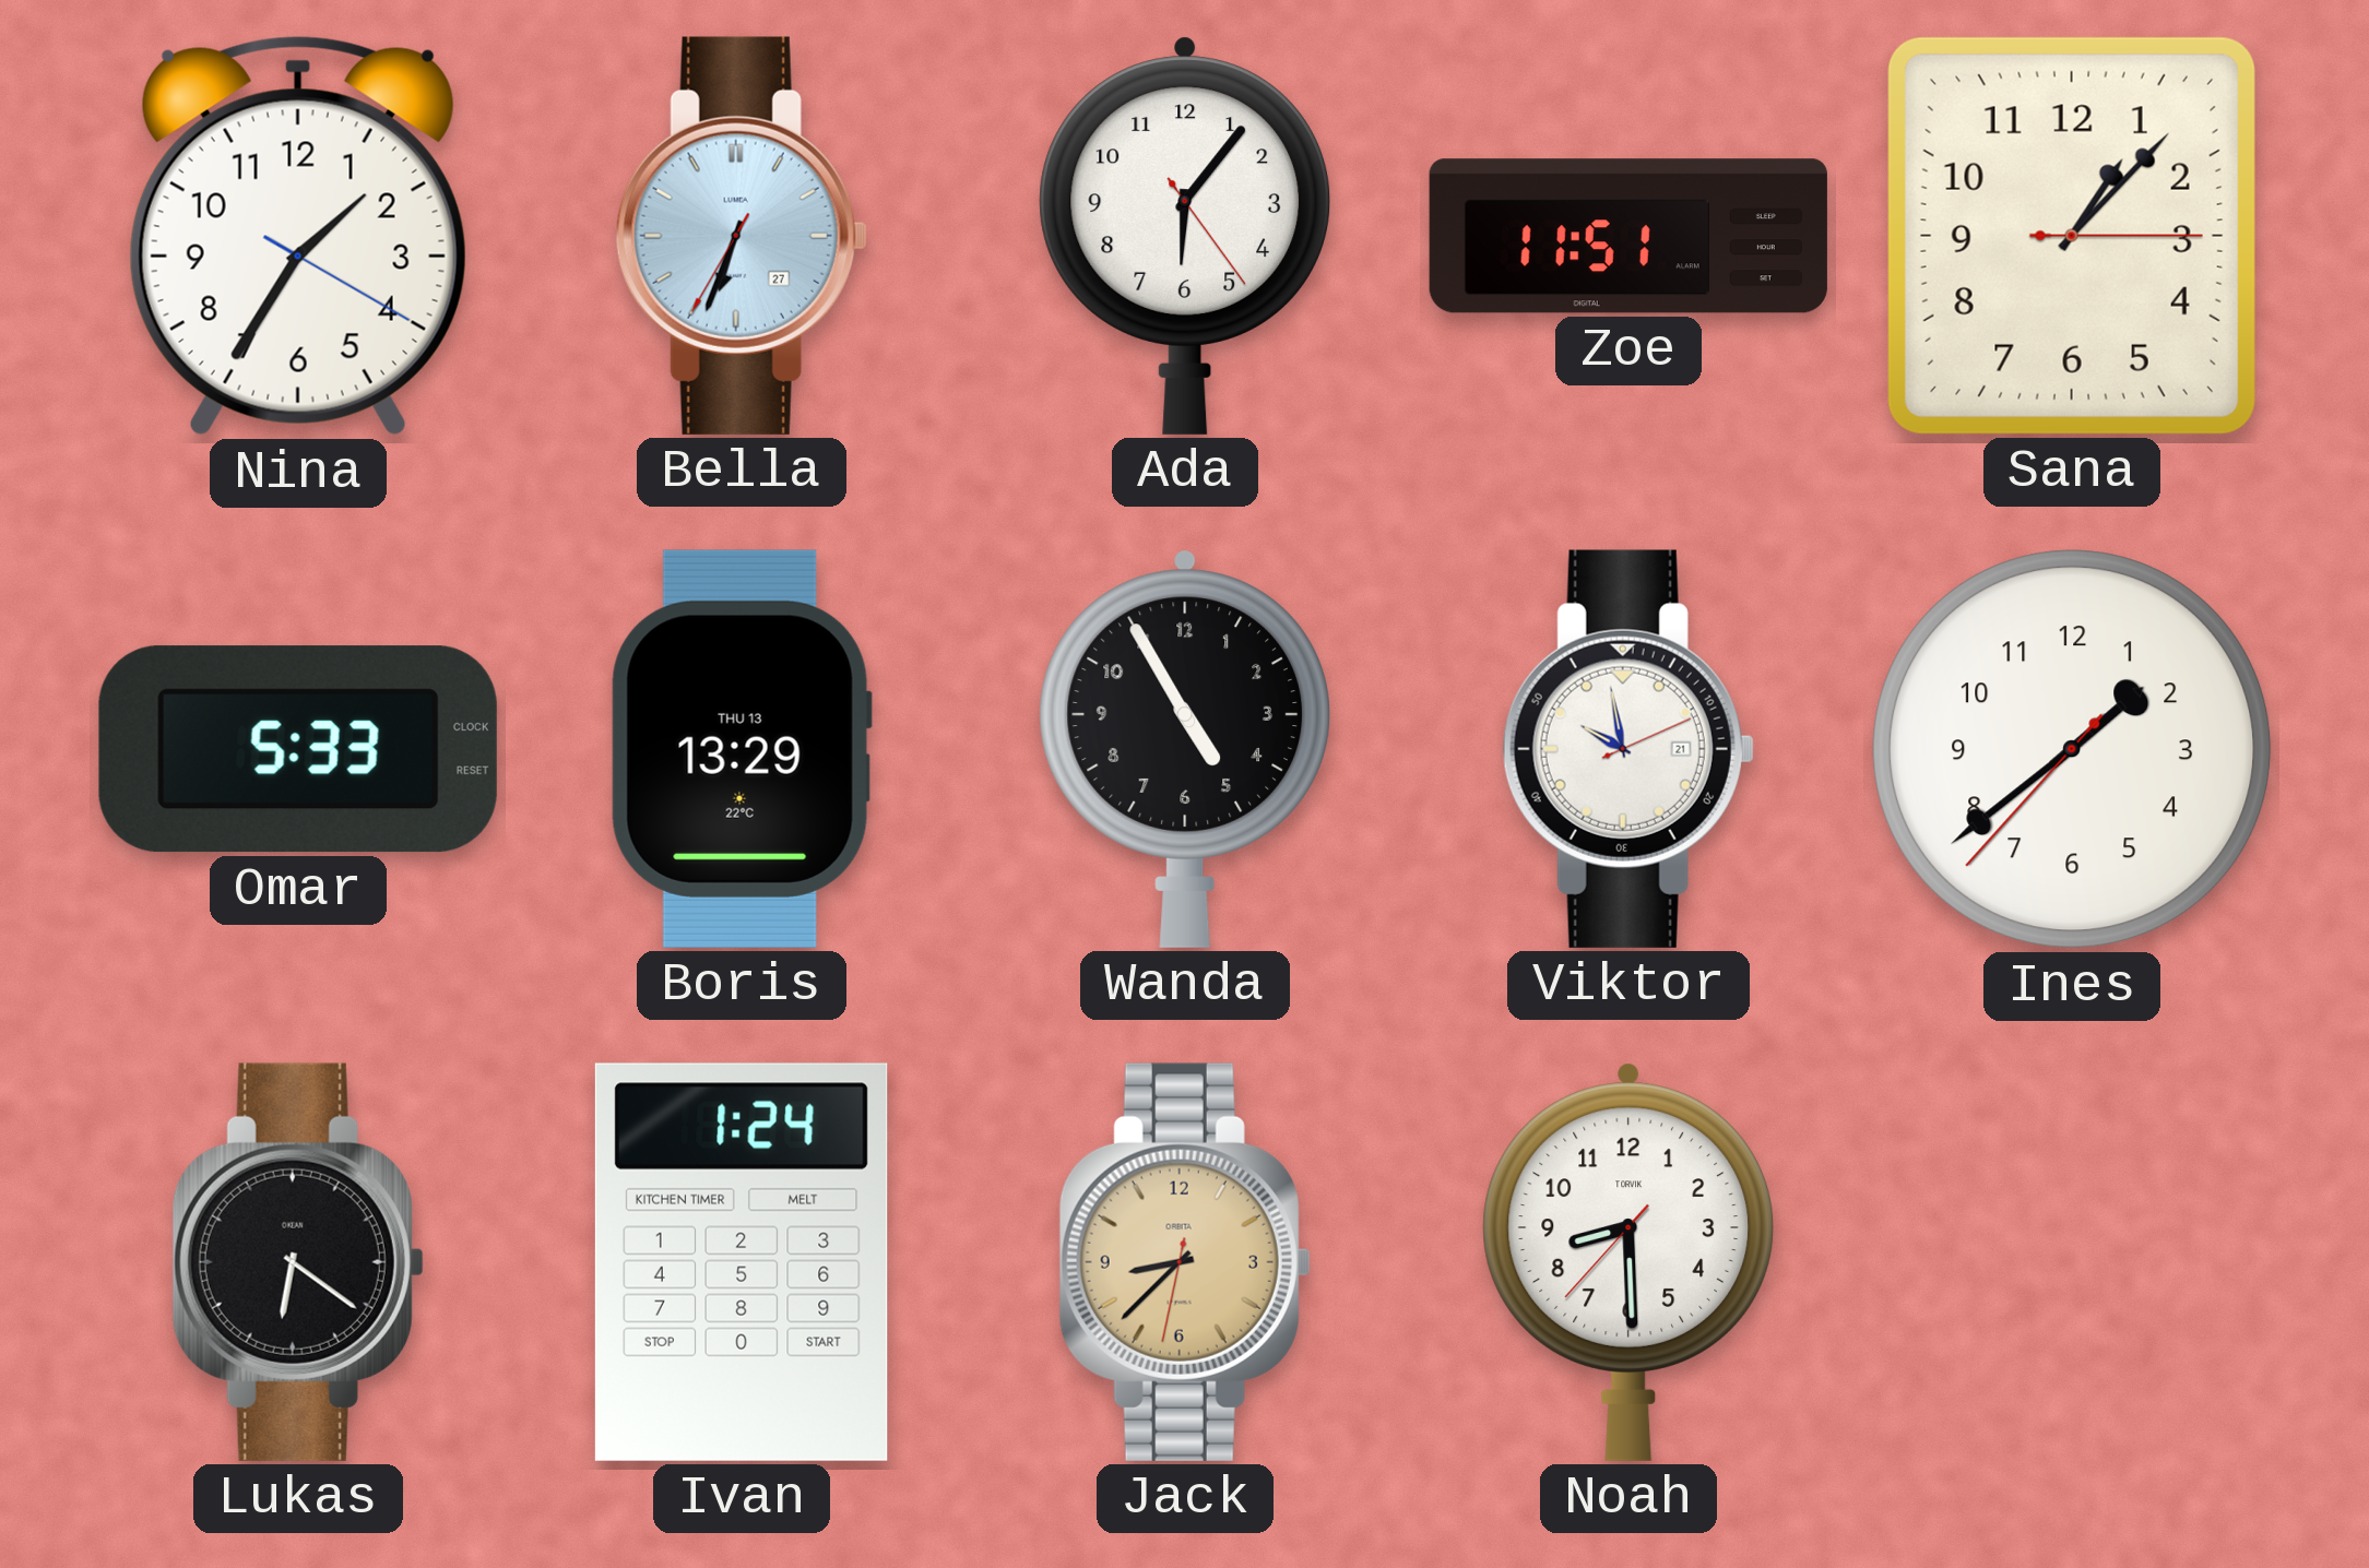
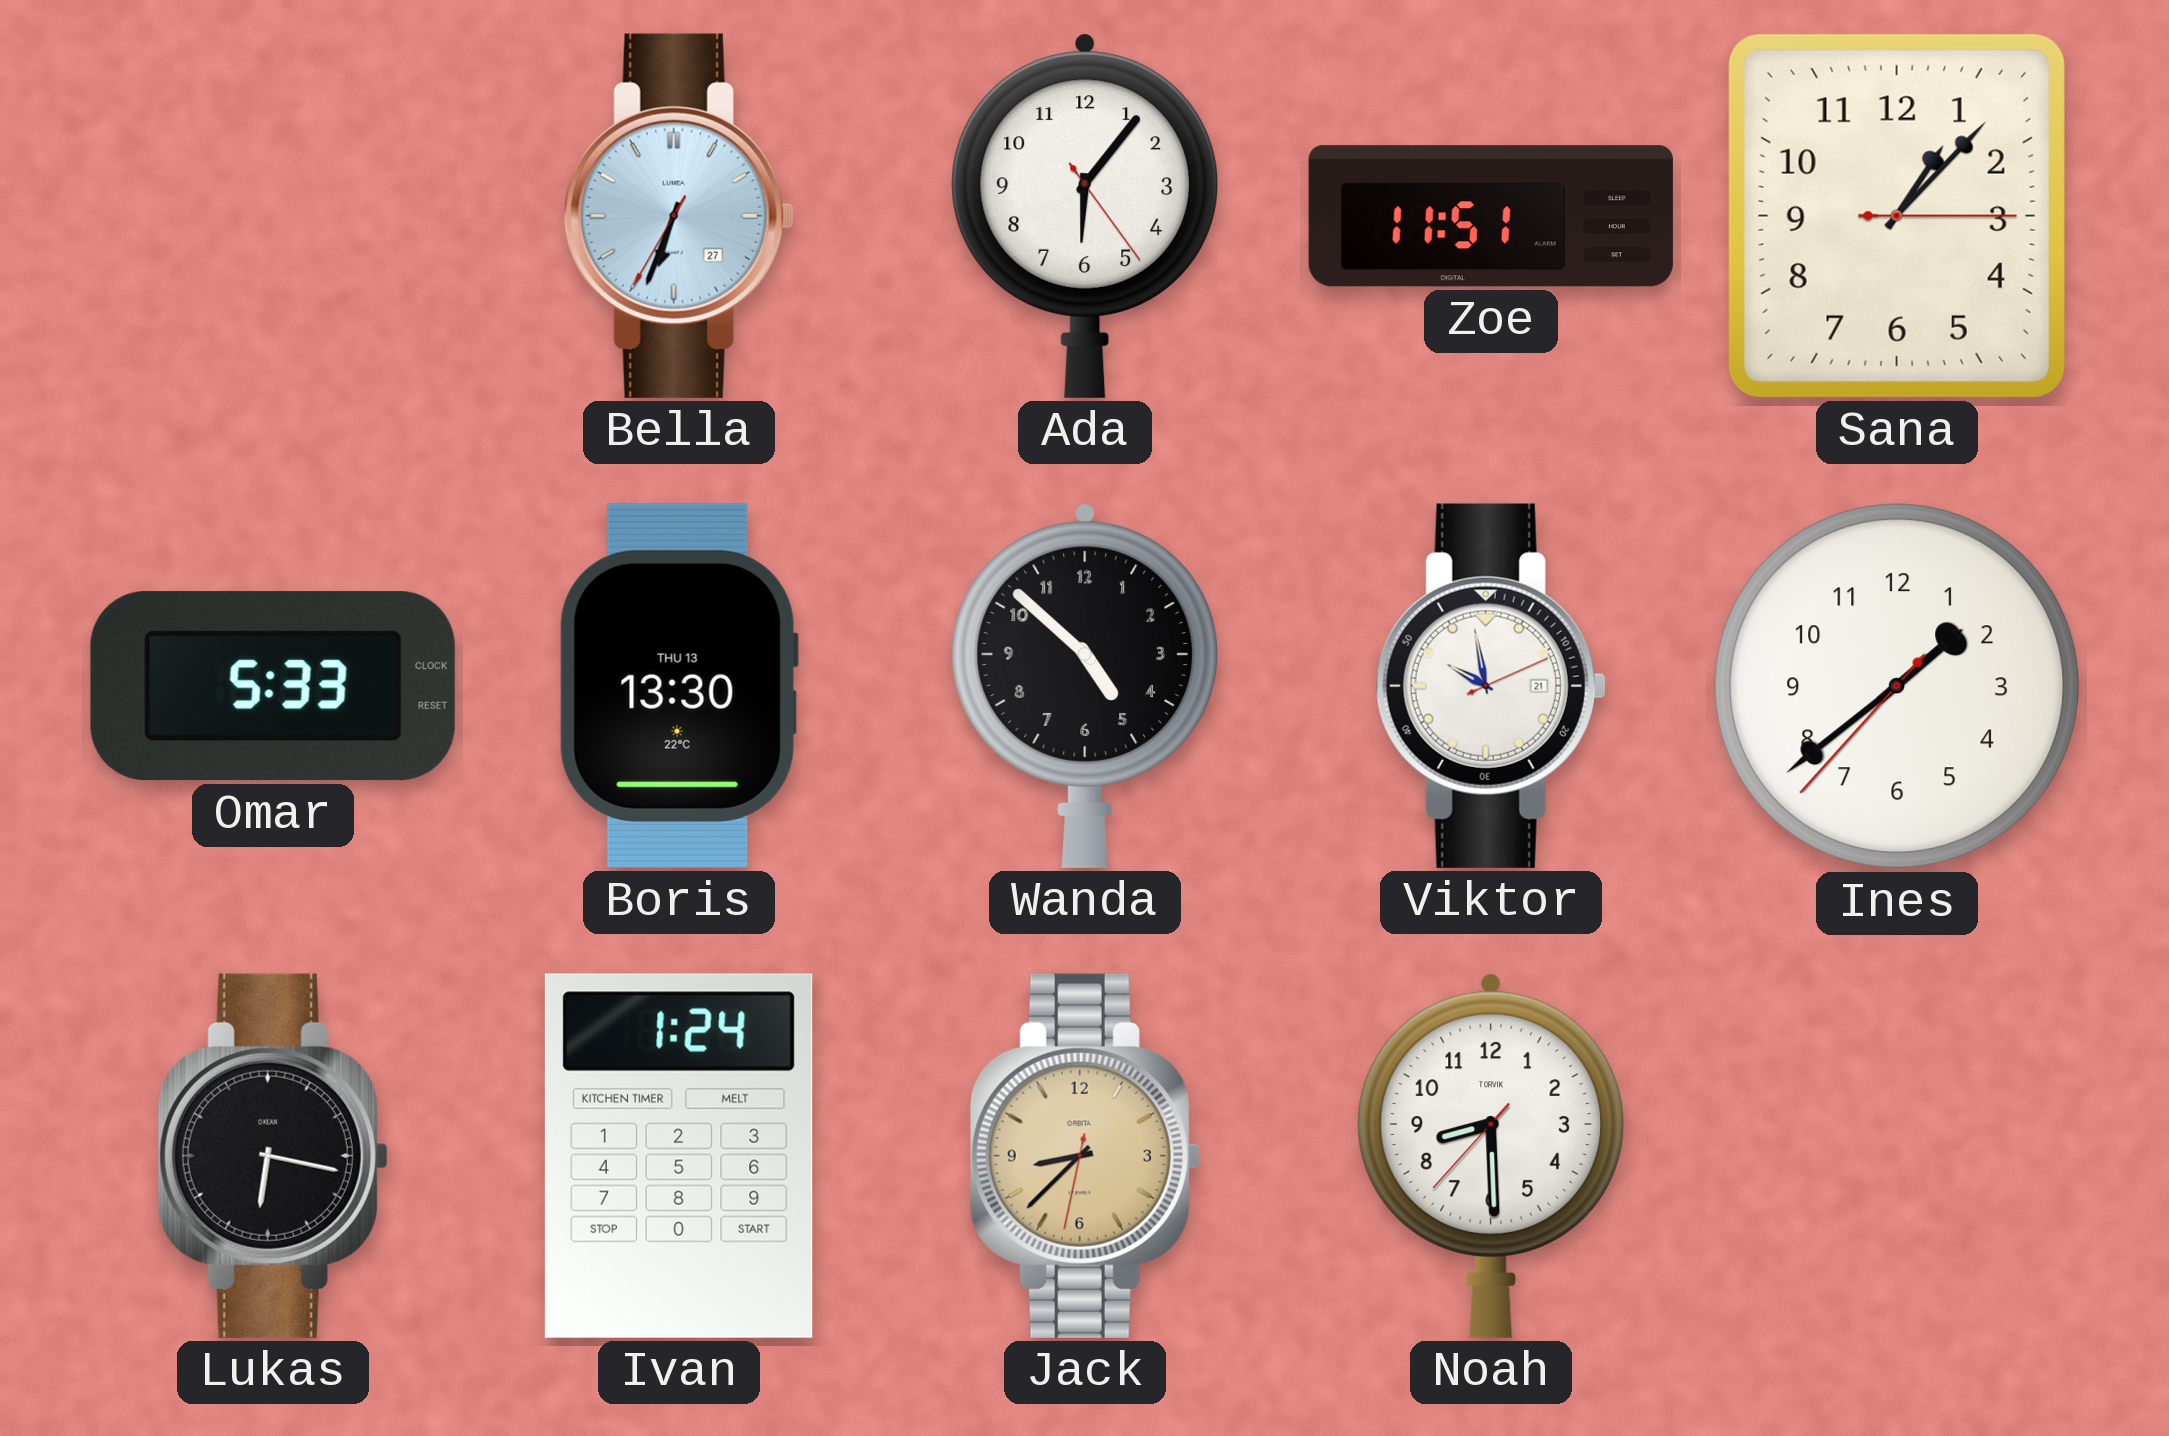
Nina: 1:35 -> none (298, 236)
Boris: 13:29 -> 13:30 (679, 686)
Wanda: 4:55 -> 4:52 (1085, 686)
Lukas: 6:21 -> 6:17 (273, 1156)
